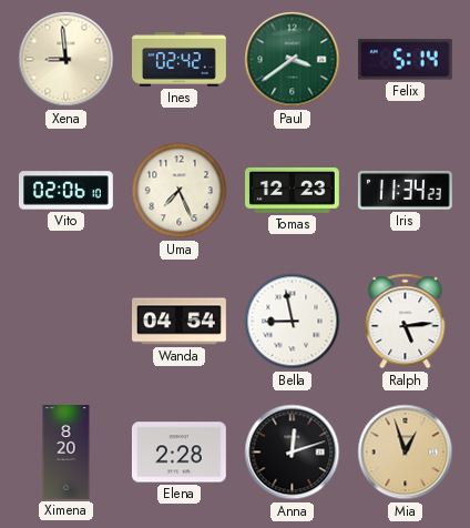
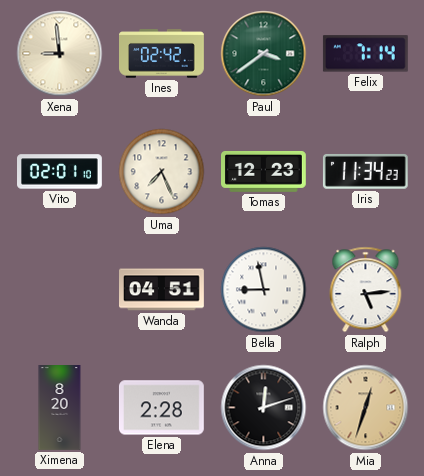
Felix: 5:14 -> 7:14 (365, 54)
Vito: 02:06 -> 02:01 (60, 172)
Wanda: 04:54 -> 04:51 (162, 290)
Mia: 12:57 -> 12:33 (366, 408)
